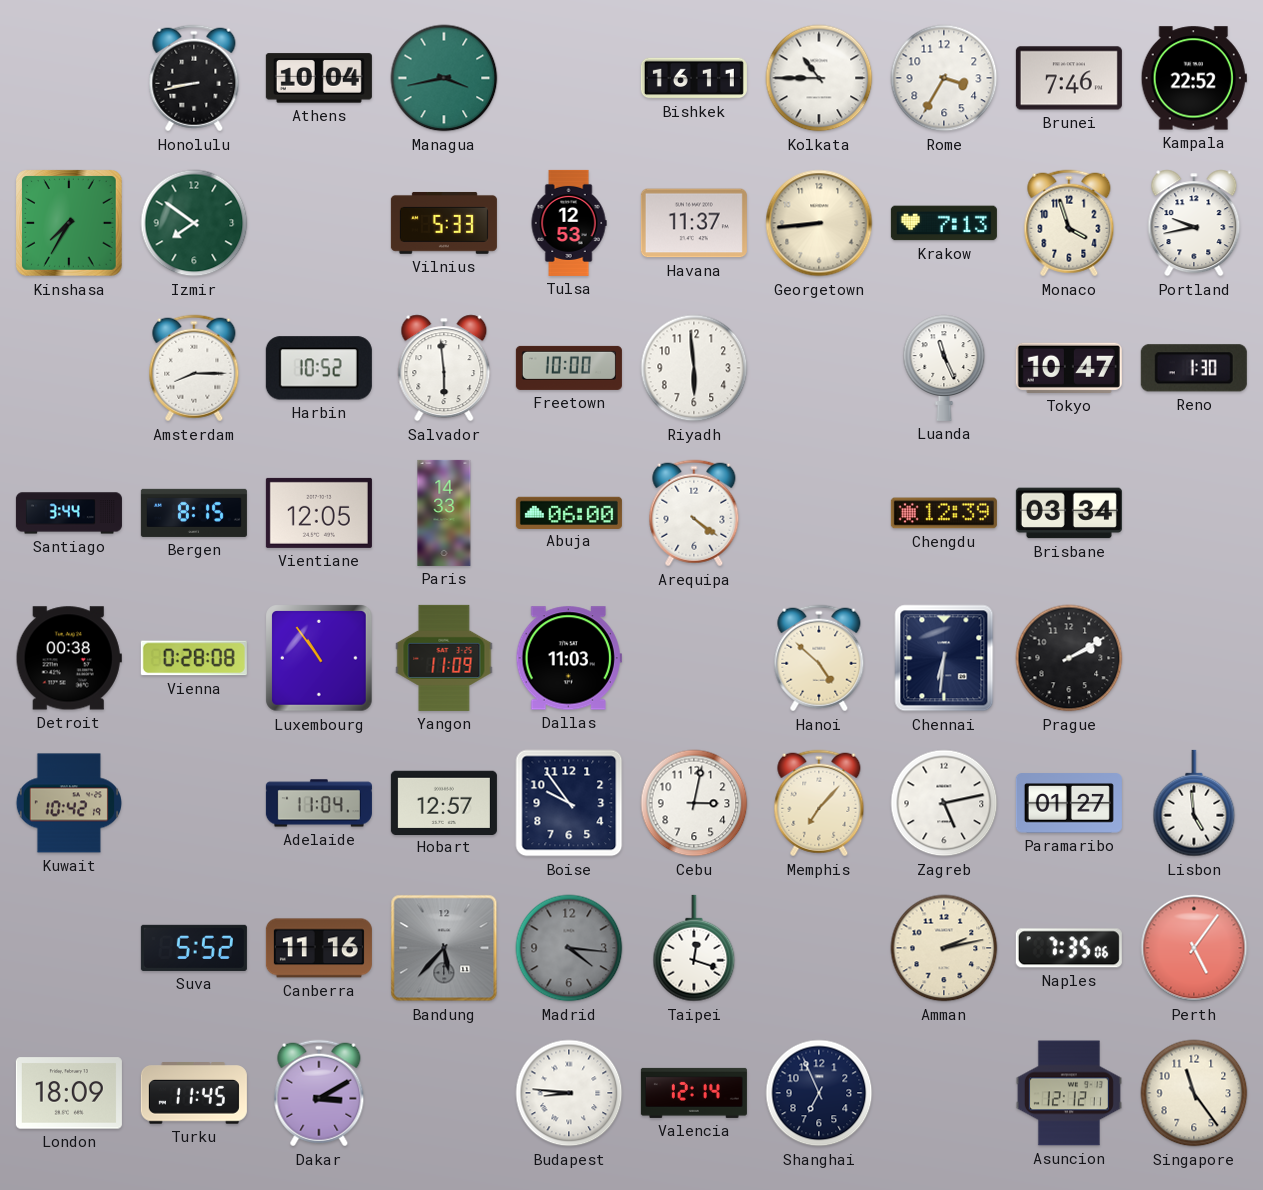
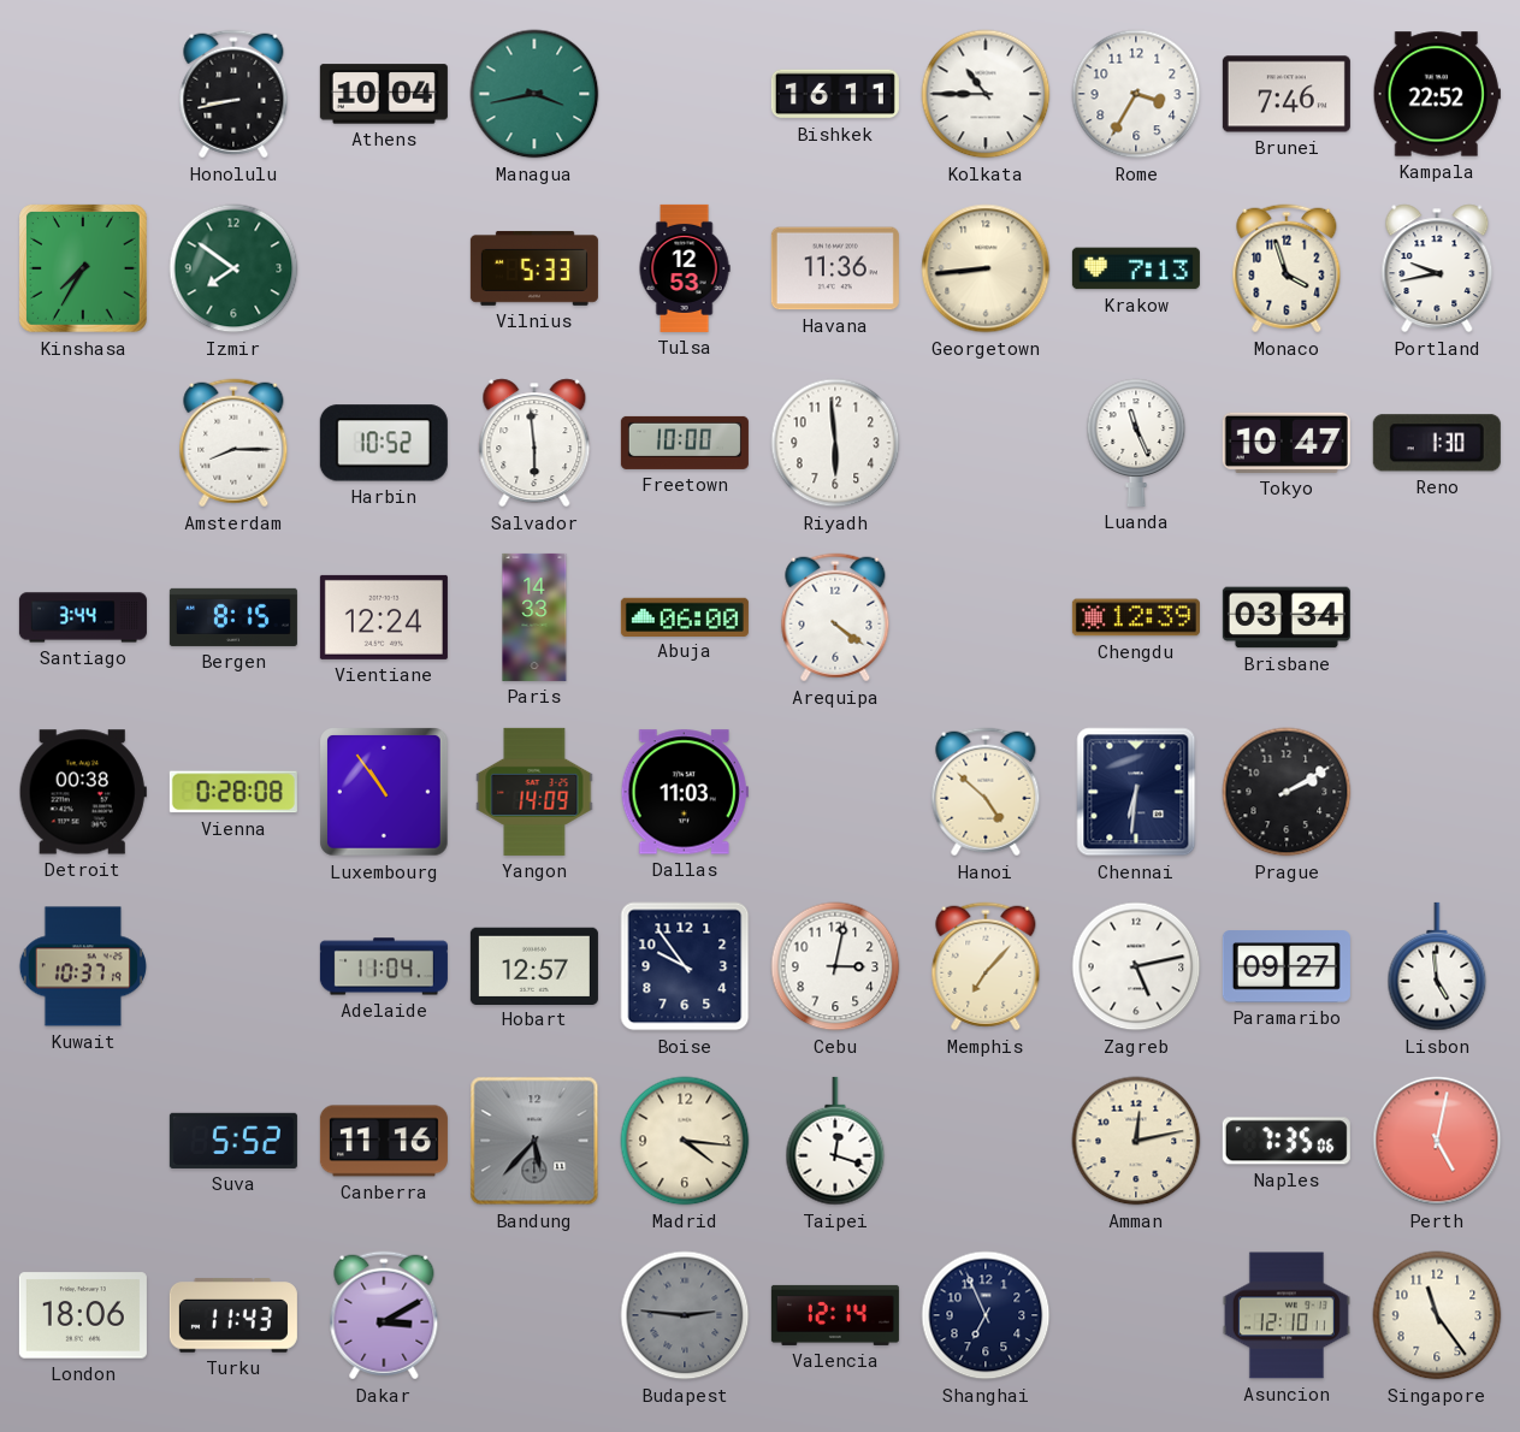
Havana: 11:37 -> 11:36 (835, 268)
Vientiane: 12:05 -> 12:24 (384, 617)
Yangon: 11:09 -> 14:09 (534, 792)
Kuwait: 10:42 -> 10:37 (83, 966)
Paramaribo: 01:27 -> 09:27 (1287, 966)
Madrid dial: grey -> cream (685, 1141)
Amman: 2:13 -> 12:13 (1136, 1141)
Perth: 5:06 -> 5:02 (1437, 1141)
London: 18:09 -> 18:06 (83, 1315)
Turku: 11:45 -> 11:43 (233, 1315)
Budapest: 8:46 -> 2:46 (685, 1315)
Budapest dial: white -> grey (685, 1315)
Asuncion: 12:12 -> 12:10 (1287, 1315)
